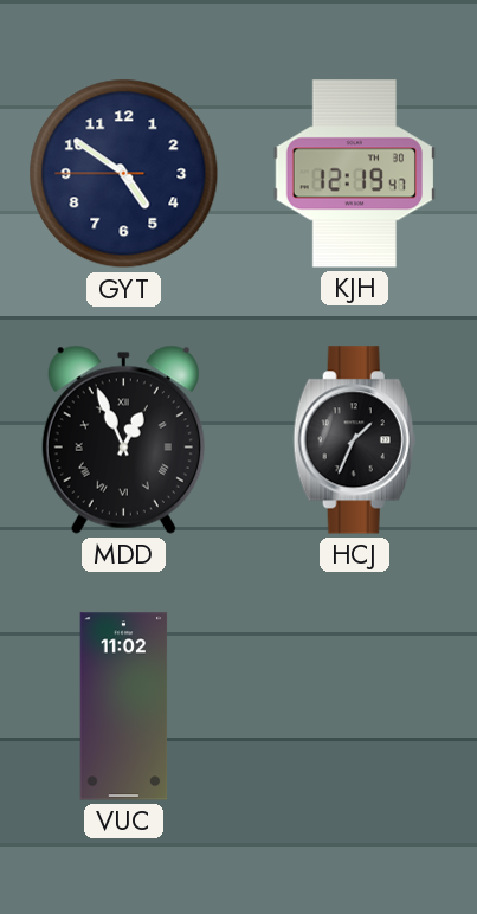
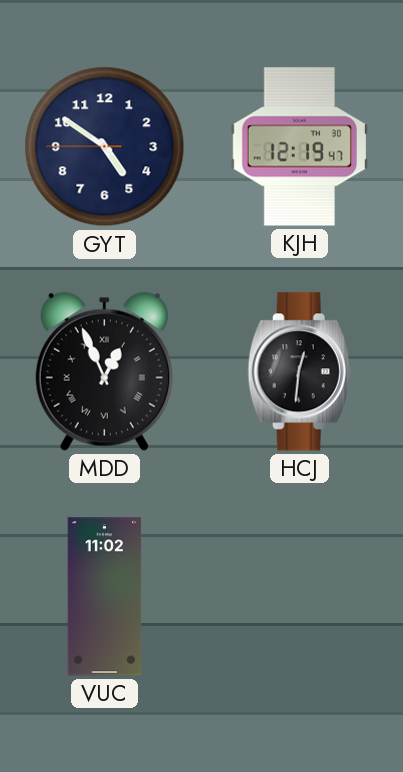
HCJ: 1:34 -> 12:31 (299, 372)
